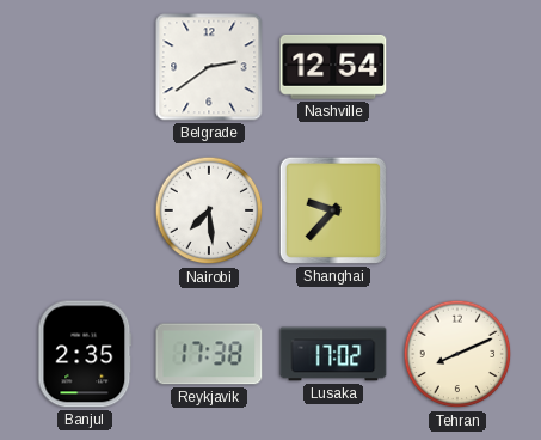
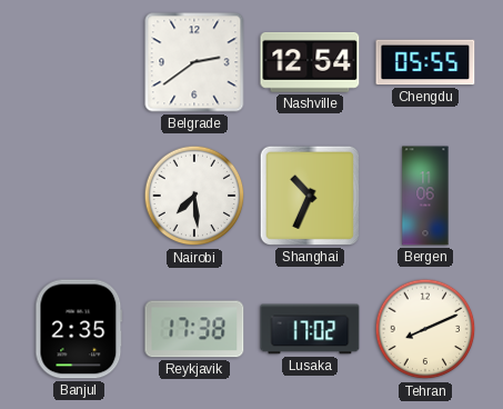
Chengdu: none -> 05:55 (425, 62)
Shanghai: 9:37 -> 10:34 (310, 196)
Bergen: none -> 11:06 (425, 196)
